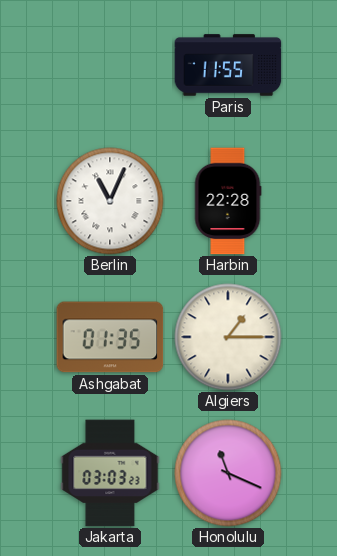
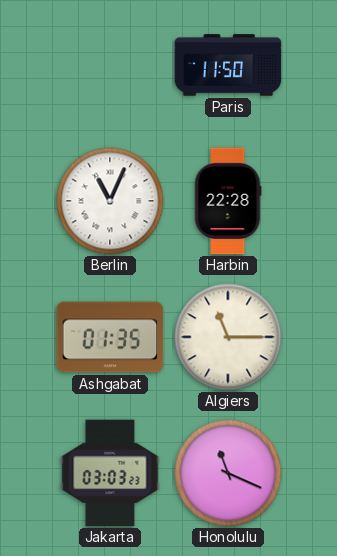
Paris: 11:55 -> 11:50 (228, 65)
Algiers: 1:15 -> 11:15 (228, 337)
